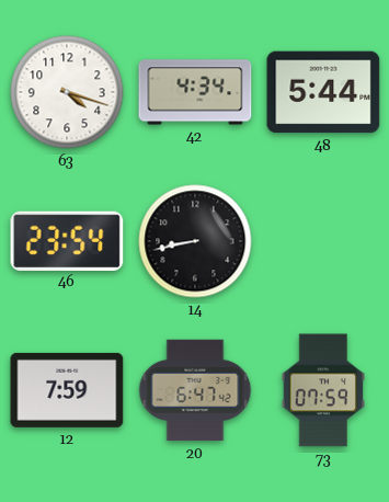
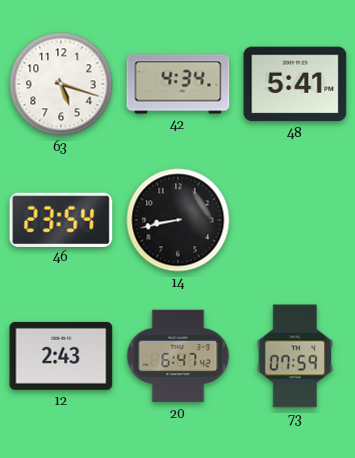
63: 4:18 -> 5:18 (61, 84)
48: 5:44 -> 5:41 (295, 84)
12: 7:59 -> 2:43 (61, 356)
